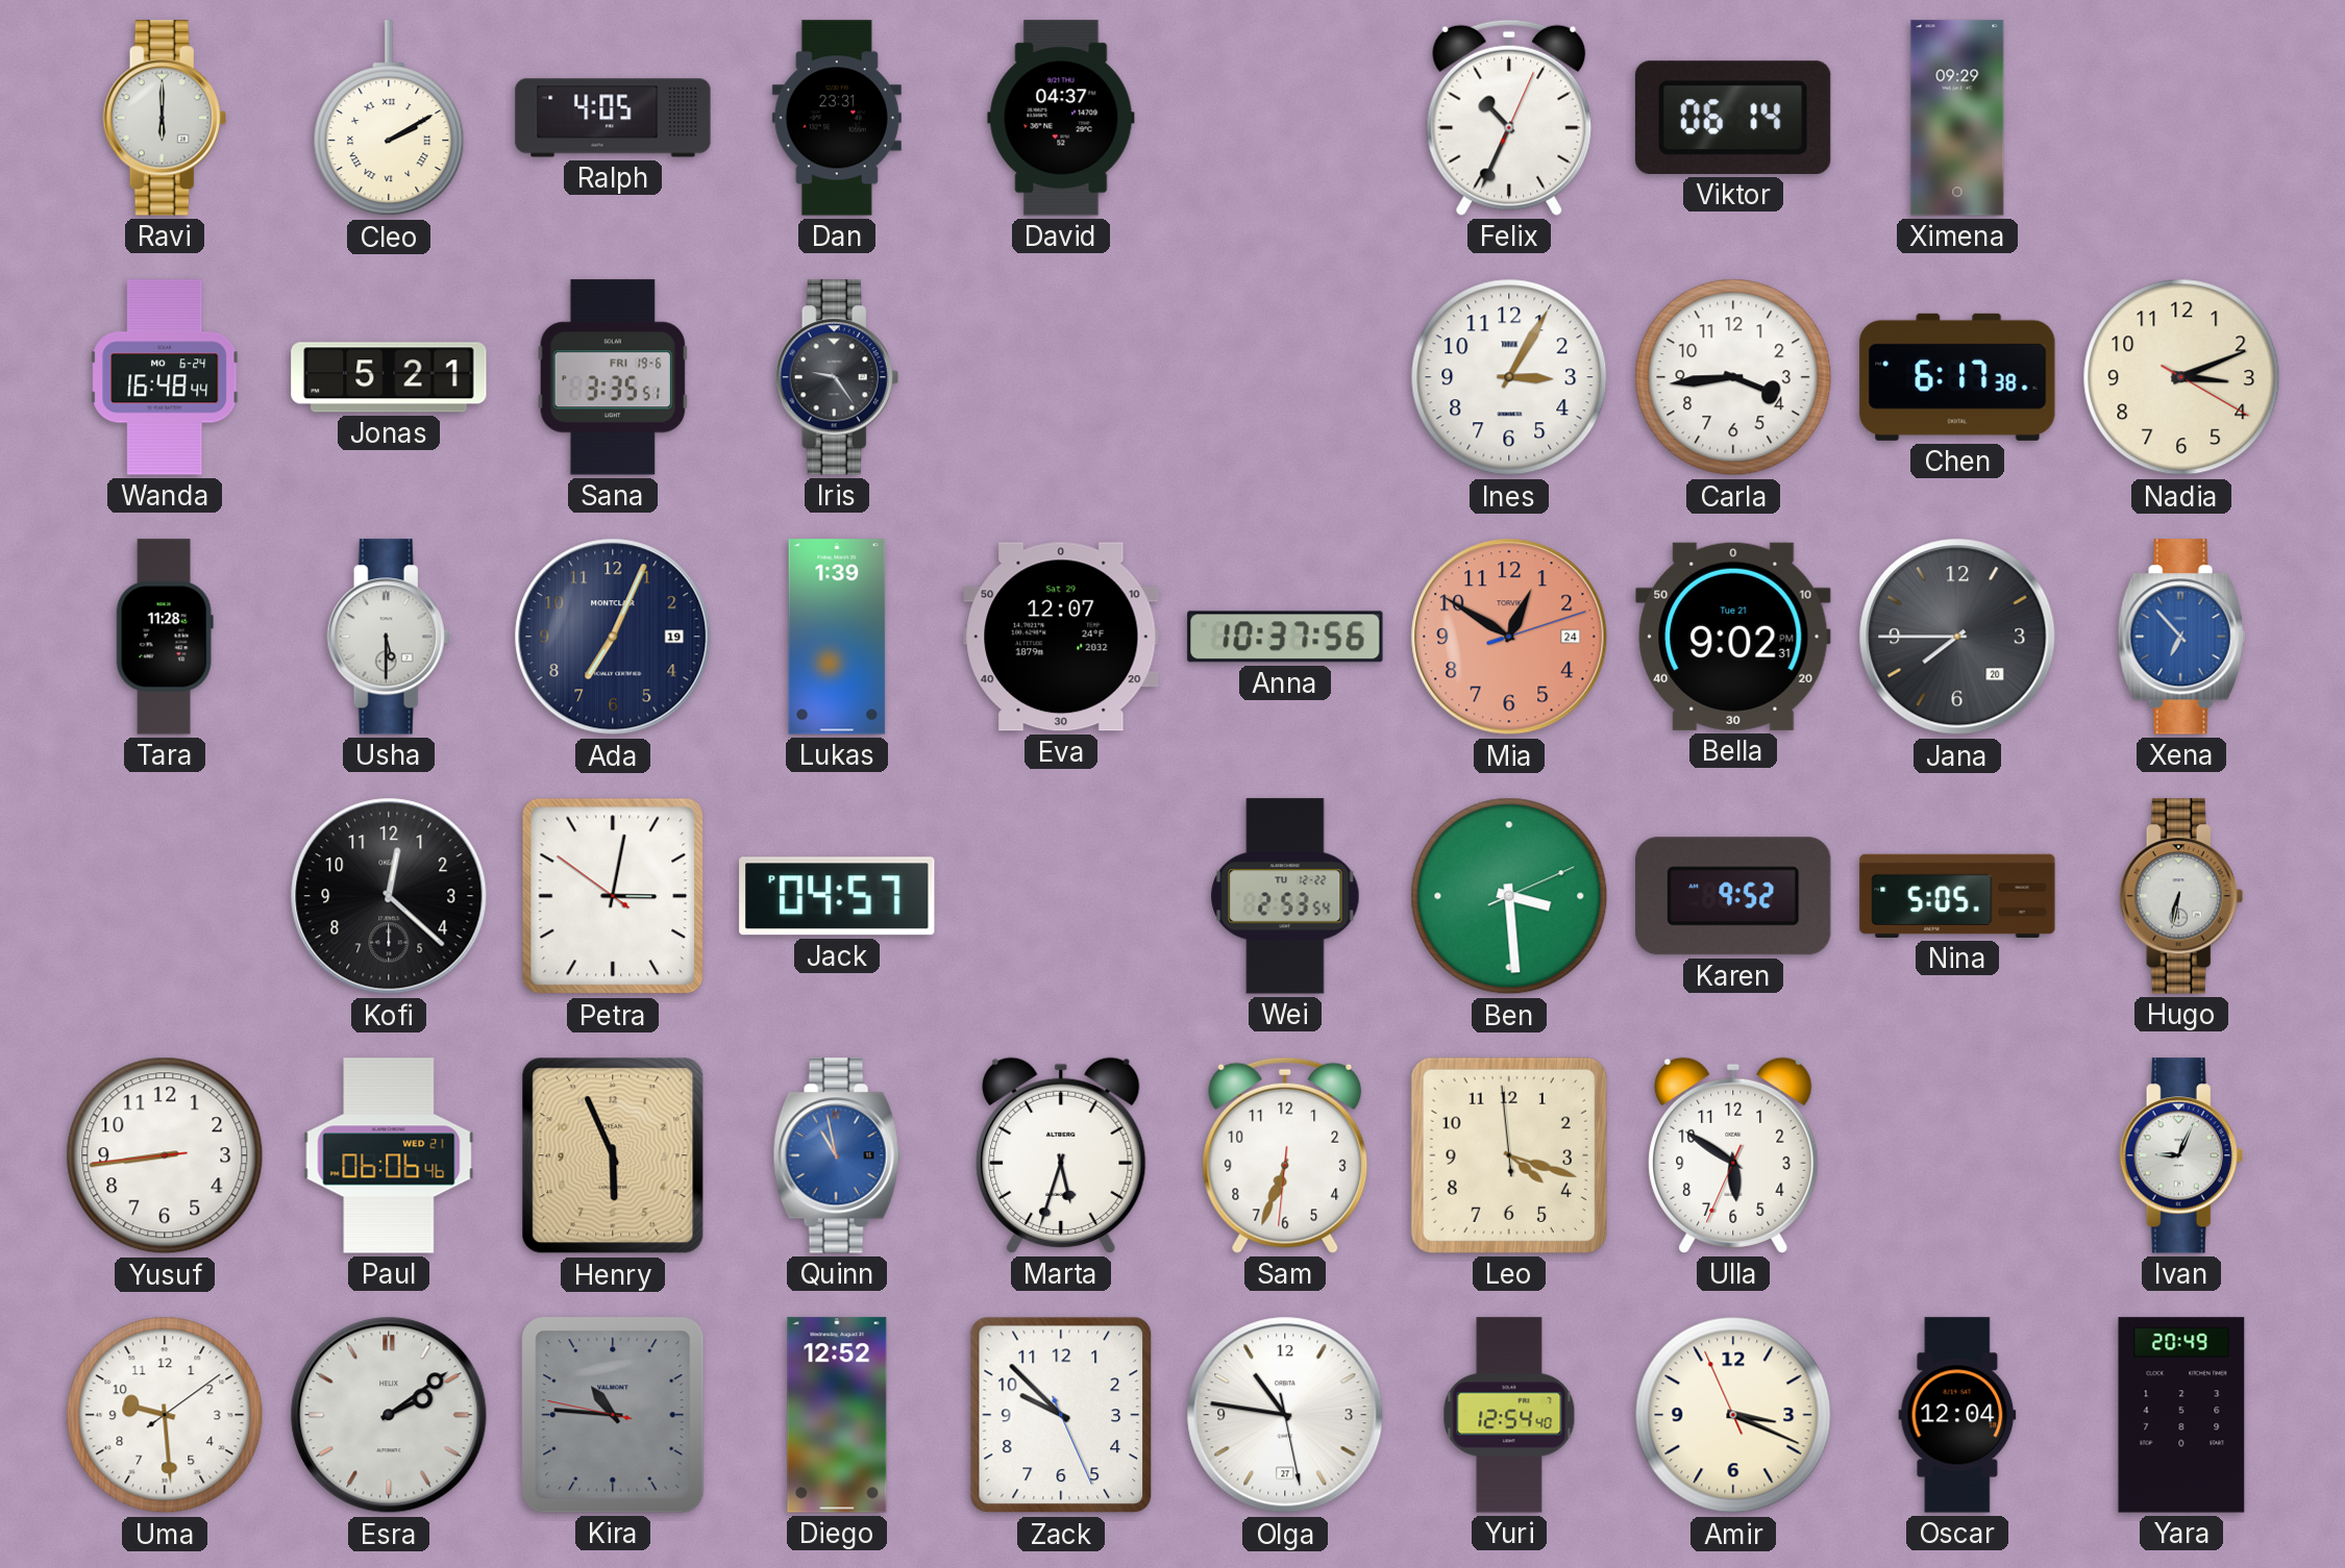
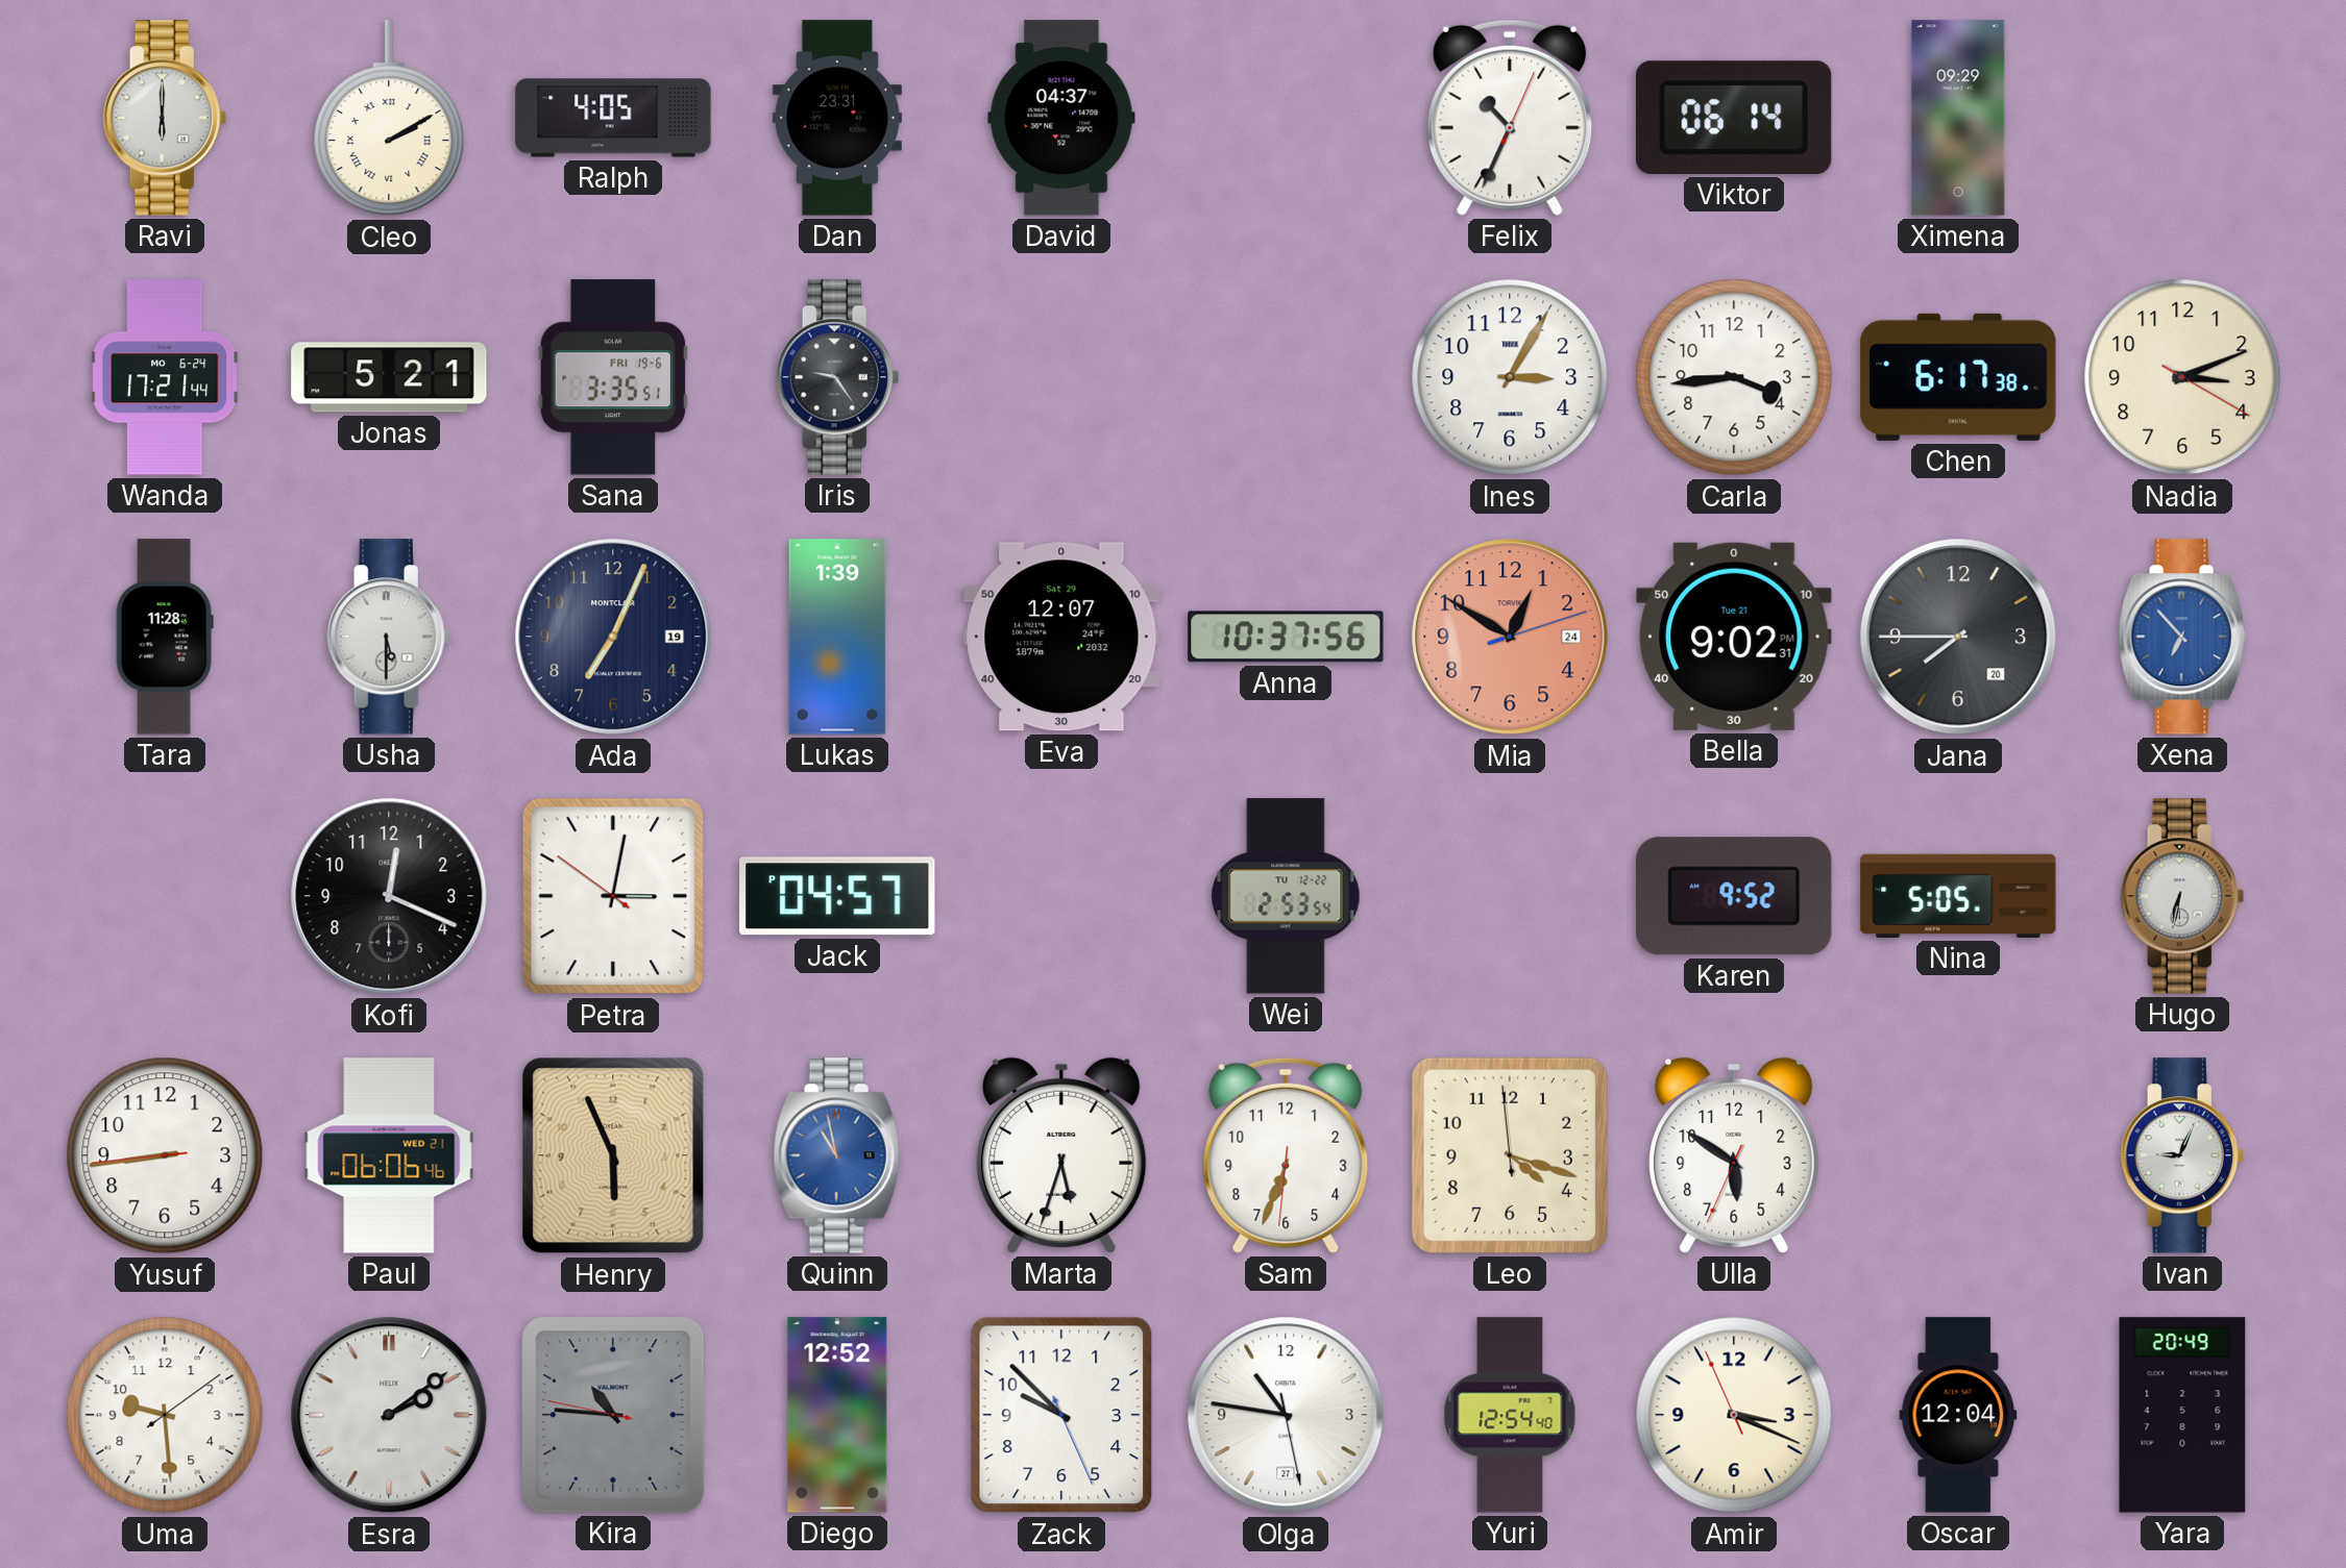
Wanda: 16:48 -> 17:21 (166, 377)
Kofi: 12:22 -> 12:19 (389, 896)
Ben: 3:29 -> none (1509, 896)
